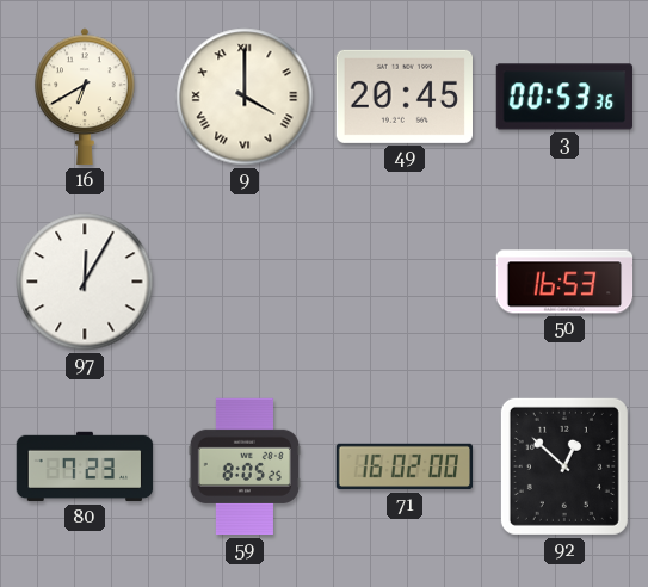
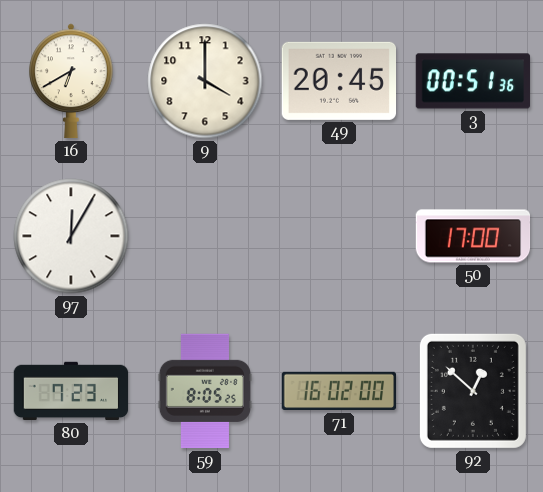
9 numerals: Roman -> Arabic (205, 81)
3: 00:53 -> 00:51 (473, 81)
50: 16:53 -> 17:00 (473, 236)
